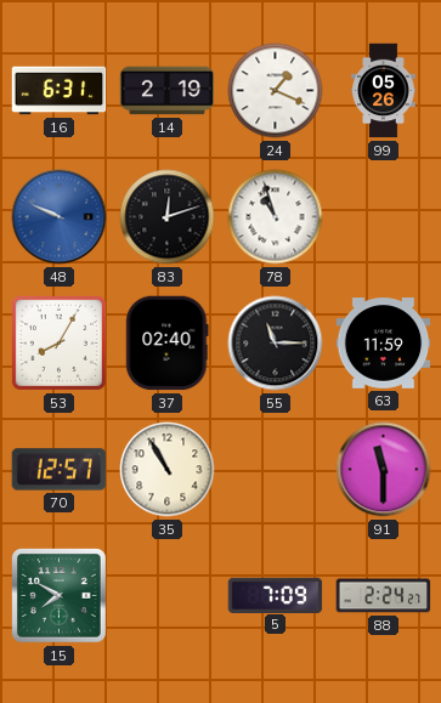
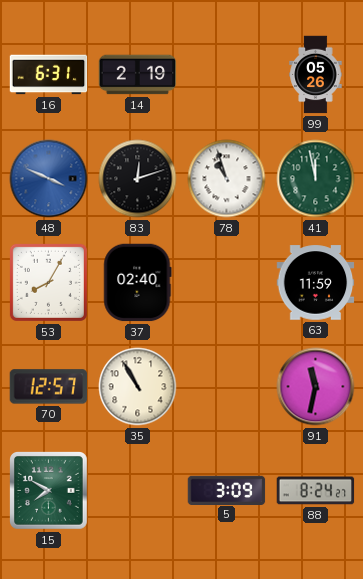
24: 1:19 -> none (276, 91)
48: 9:49 -> 3:49 (49, 179)
41: none -> 11:58 (316, 179)
55: 11:15 -> none (276, 344)
91: 11:30 -> 11:32 (316, 387)
5: 7:09 -> 3:09 (227, 490)
88: 2:24 -> 8:24 (316, 491)
